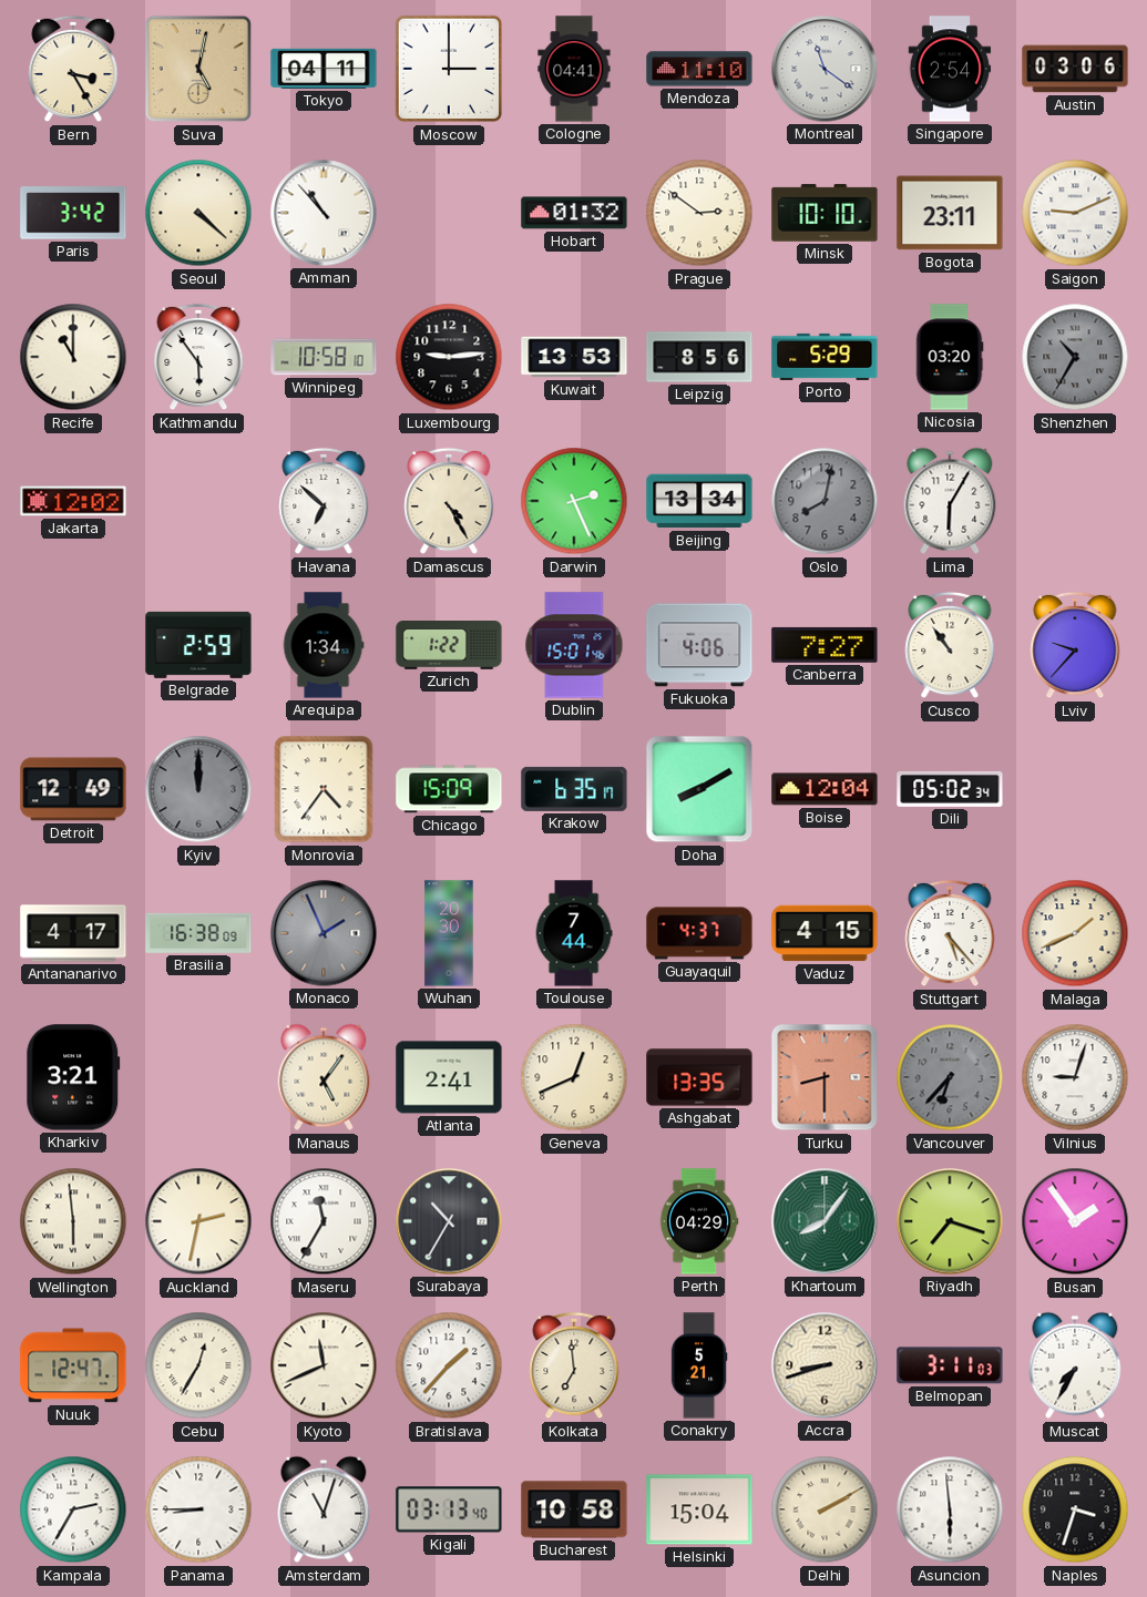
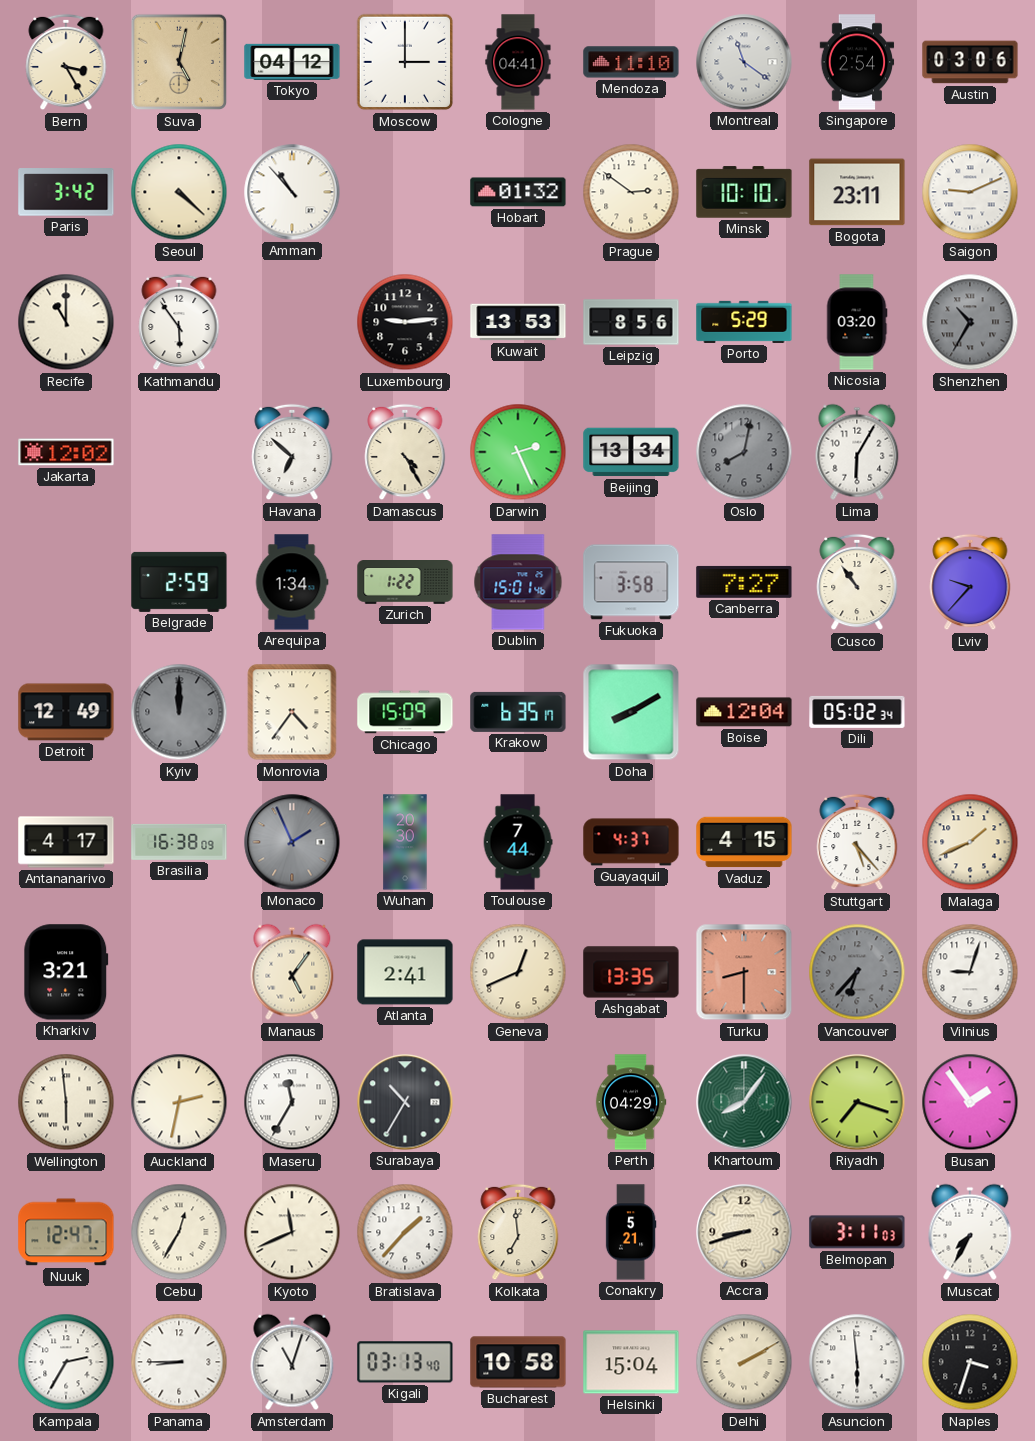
Tokyo: 04:11 -> 04:12 (292, 62)
Winnipeg: 10:58 -> none (324, 357)
Fukuoka: 4:06 -> 3:58 (631, 582)
